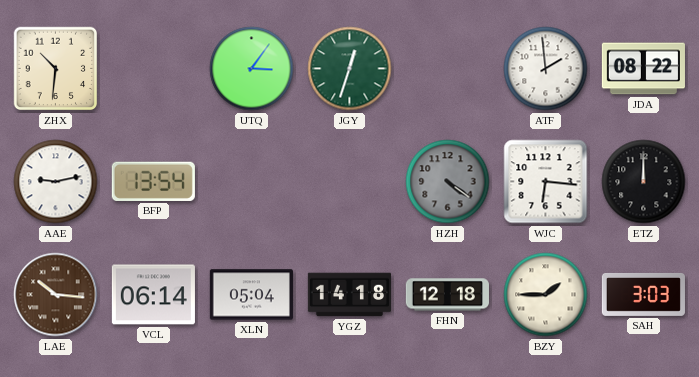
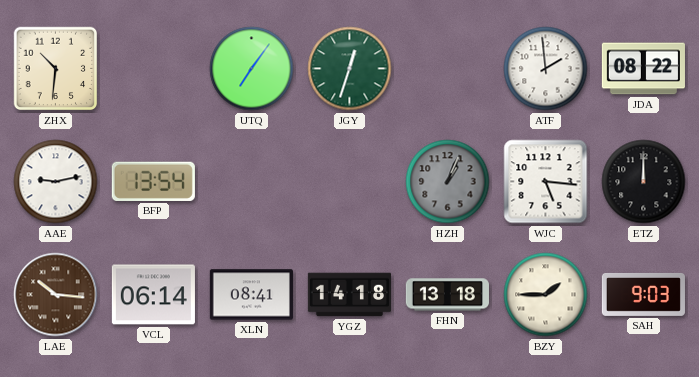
UTQ: 3:06 -> 7:06 (252, 69)
HZH: 4:21 -> 1:04 (448, 182)
WJC: 6:16 -> 5:16 (546, 182)
XLN: 05:04 -> 08:41 (251, 295)
FHN: 12:18 -> 13:18 (447, 295)
SAH: 3:03 -> 9:03 (643, 294)
